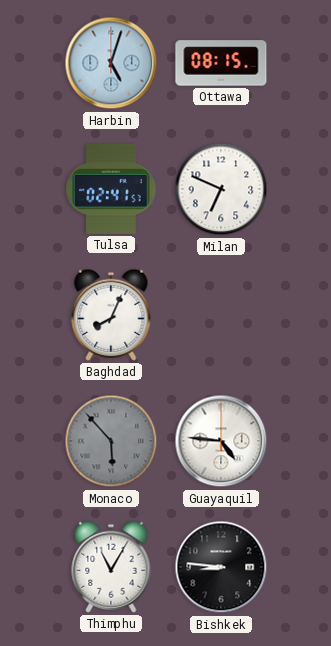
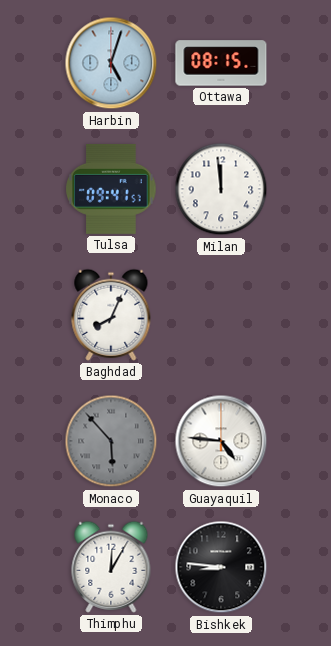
Tulsa: 02:41 -> 09:41 (111, 189)
Milan: 6:49 -> 11:59 (221, 189)
Thimphu: 11:05 -> 12:05 (111, 567)
